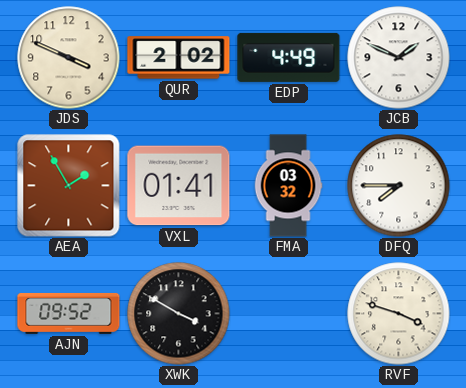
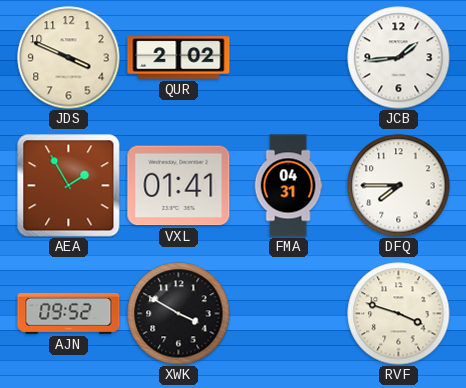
EDP: 4:49 -> none (289, 57)
JCB: 1:49 -> 1:44 (399, 58)
FMA: 03:32 -> 04:31 (288, 186)
